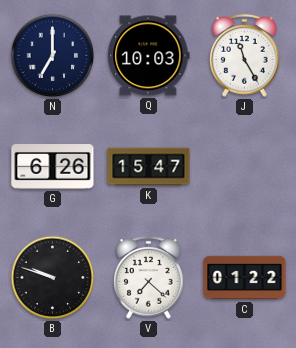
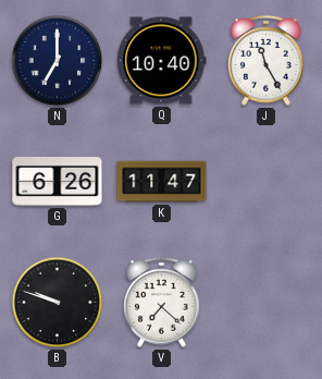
Q: 10:03 -> 10:40 (162, 61)
K: 15:47 -> 11:47 (162, 182)
C: 01:22 -> none (245, 278)
